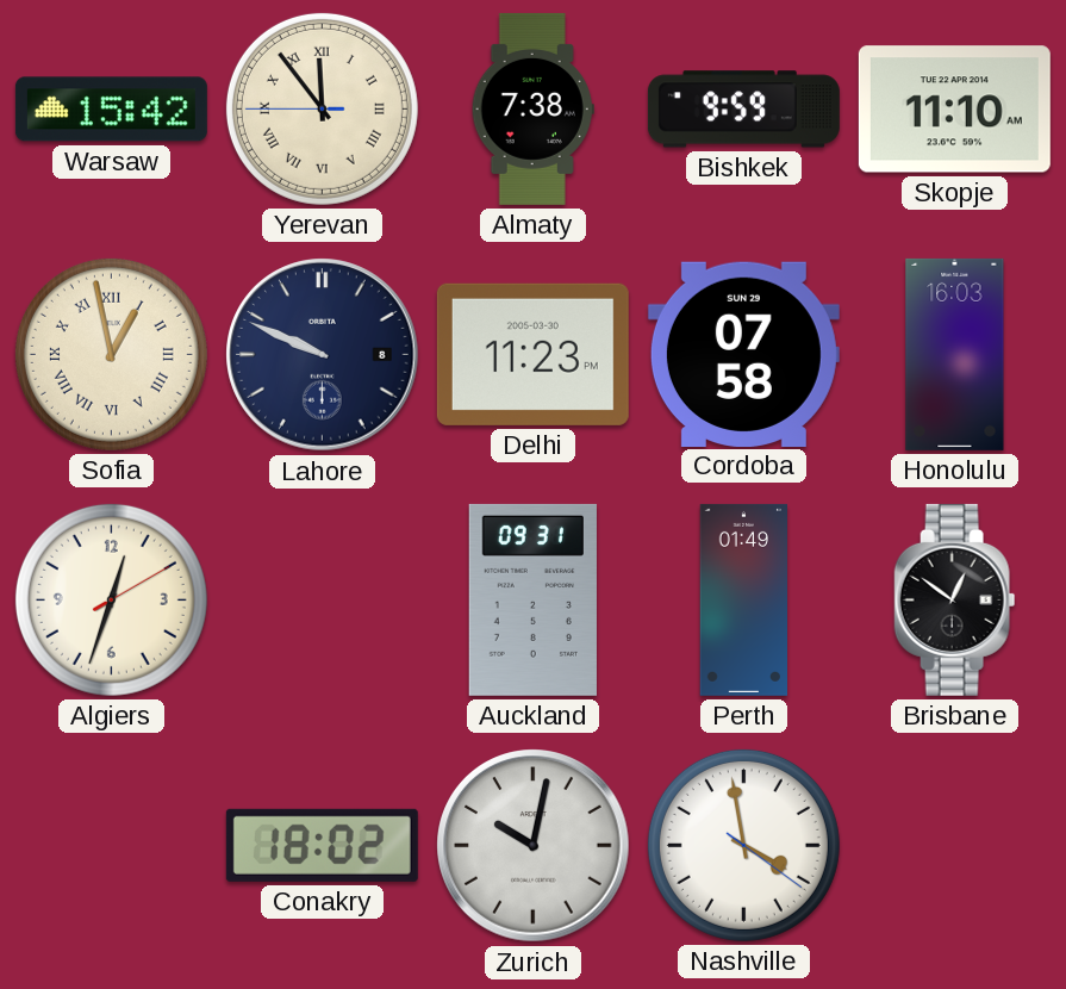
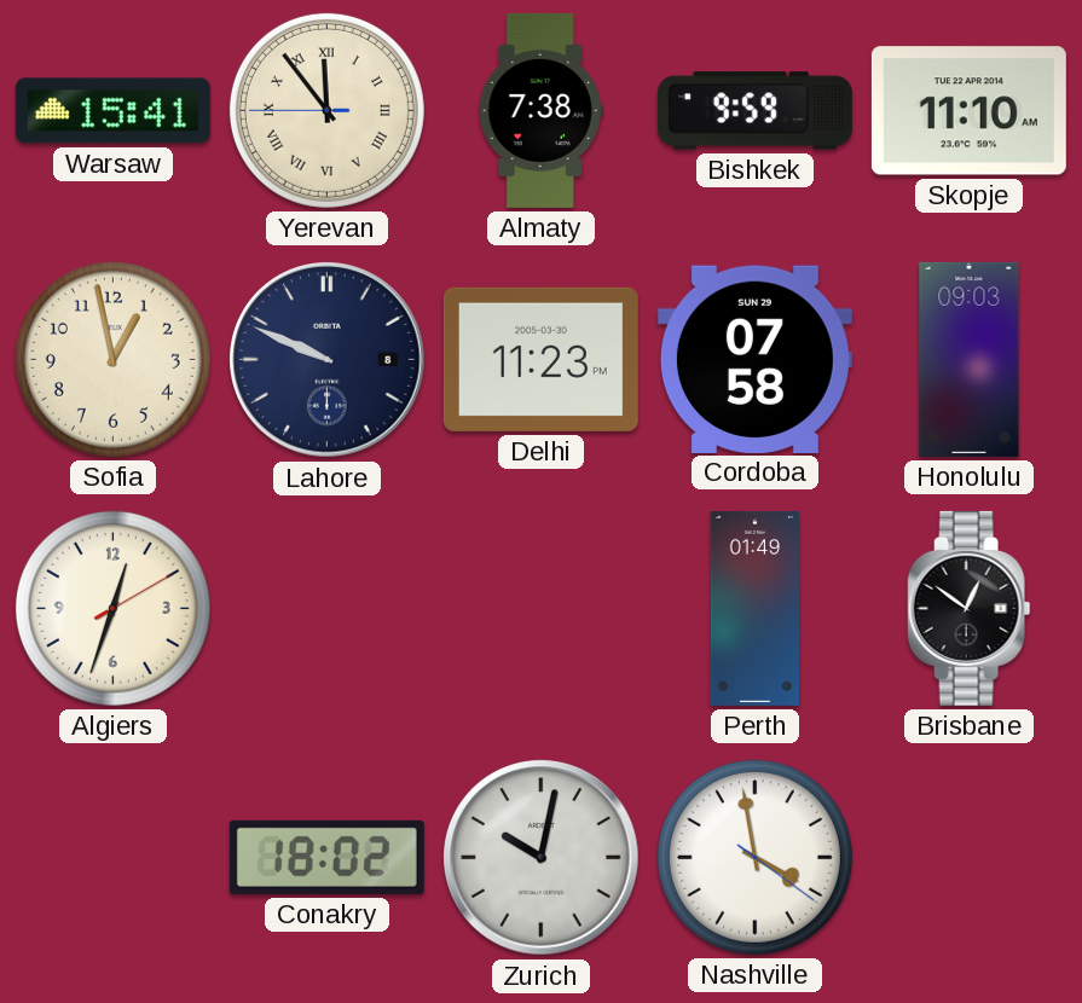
Warsaw: 15:42 -> 15:41 (112, 111)
Sofia numerals: Roman -> Arabic (112, 359)
Honolulu: 16:03 -> 09:03 (970, 359)
Auckland: 09:31 -> none (532, 599)
